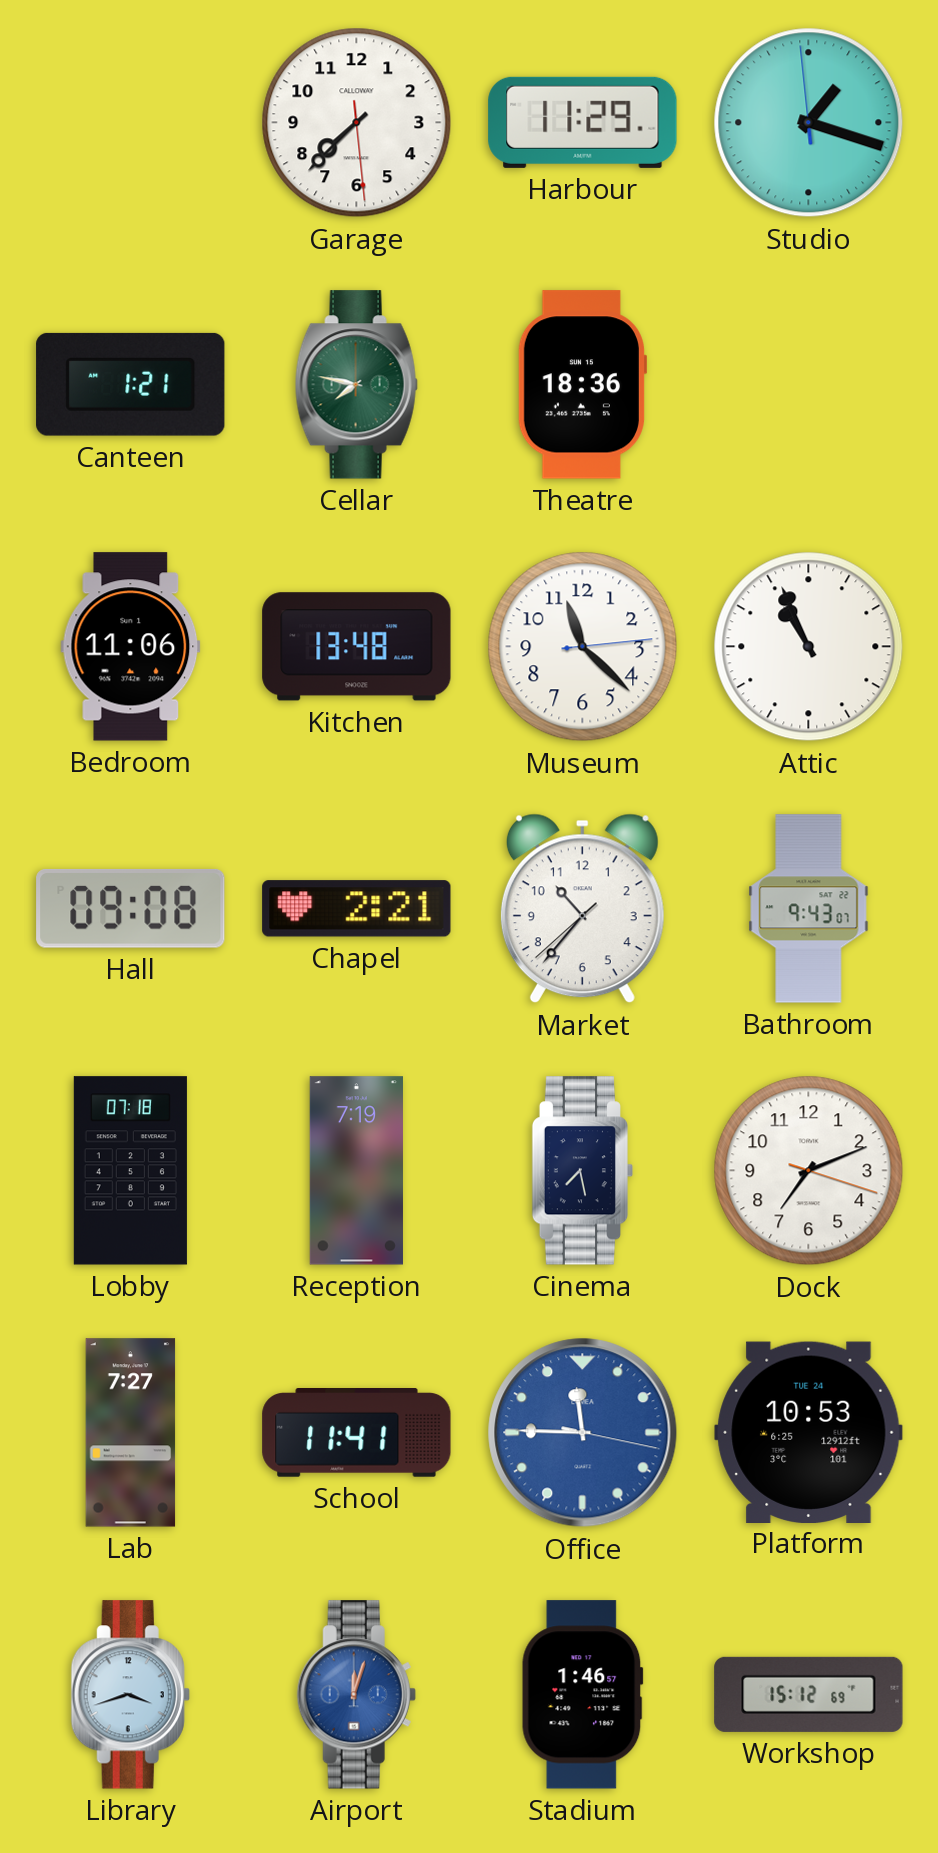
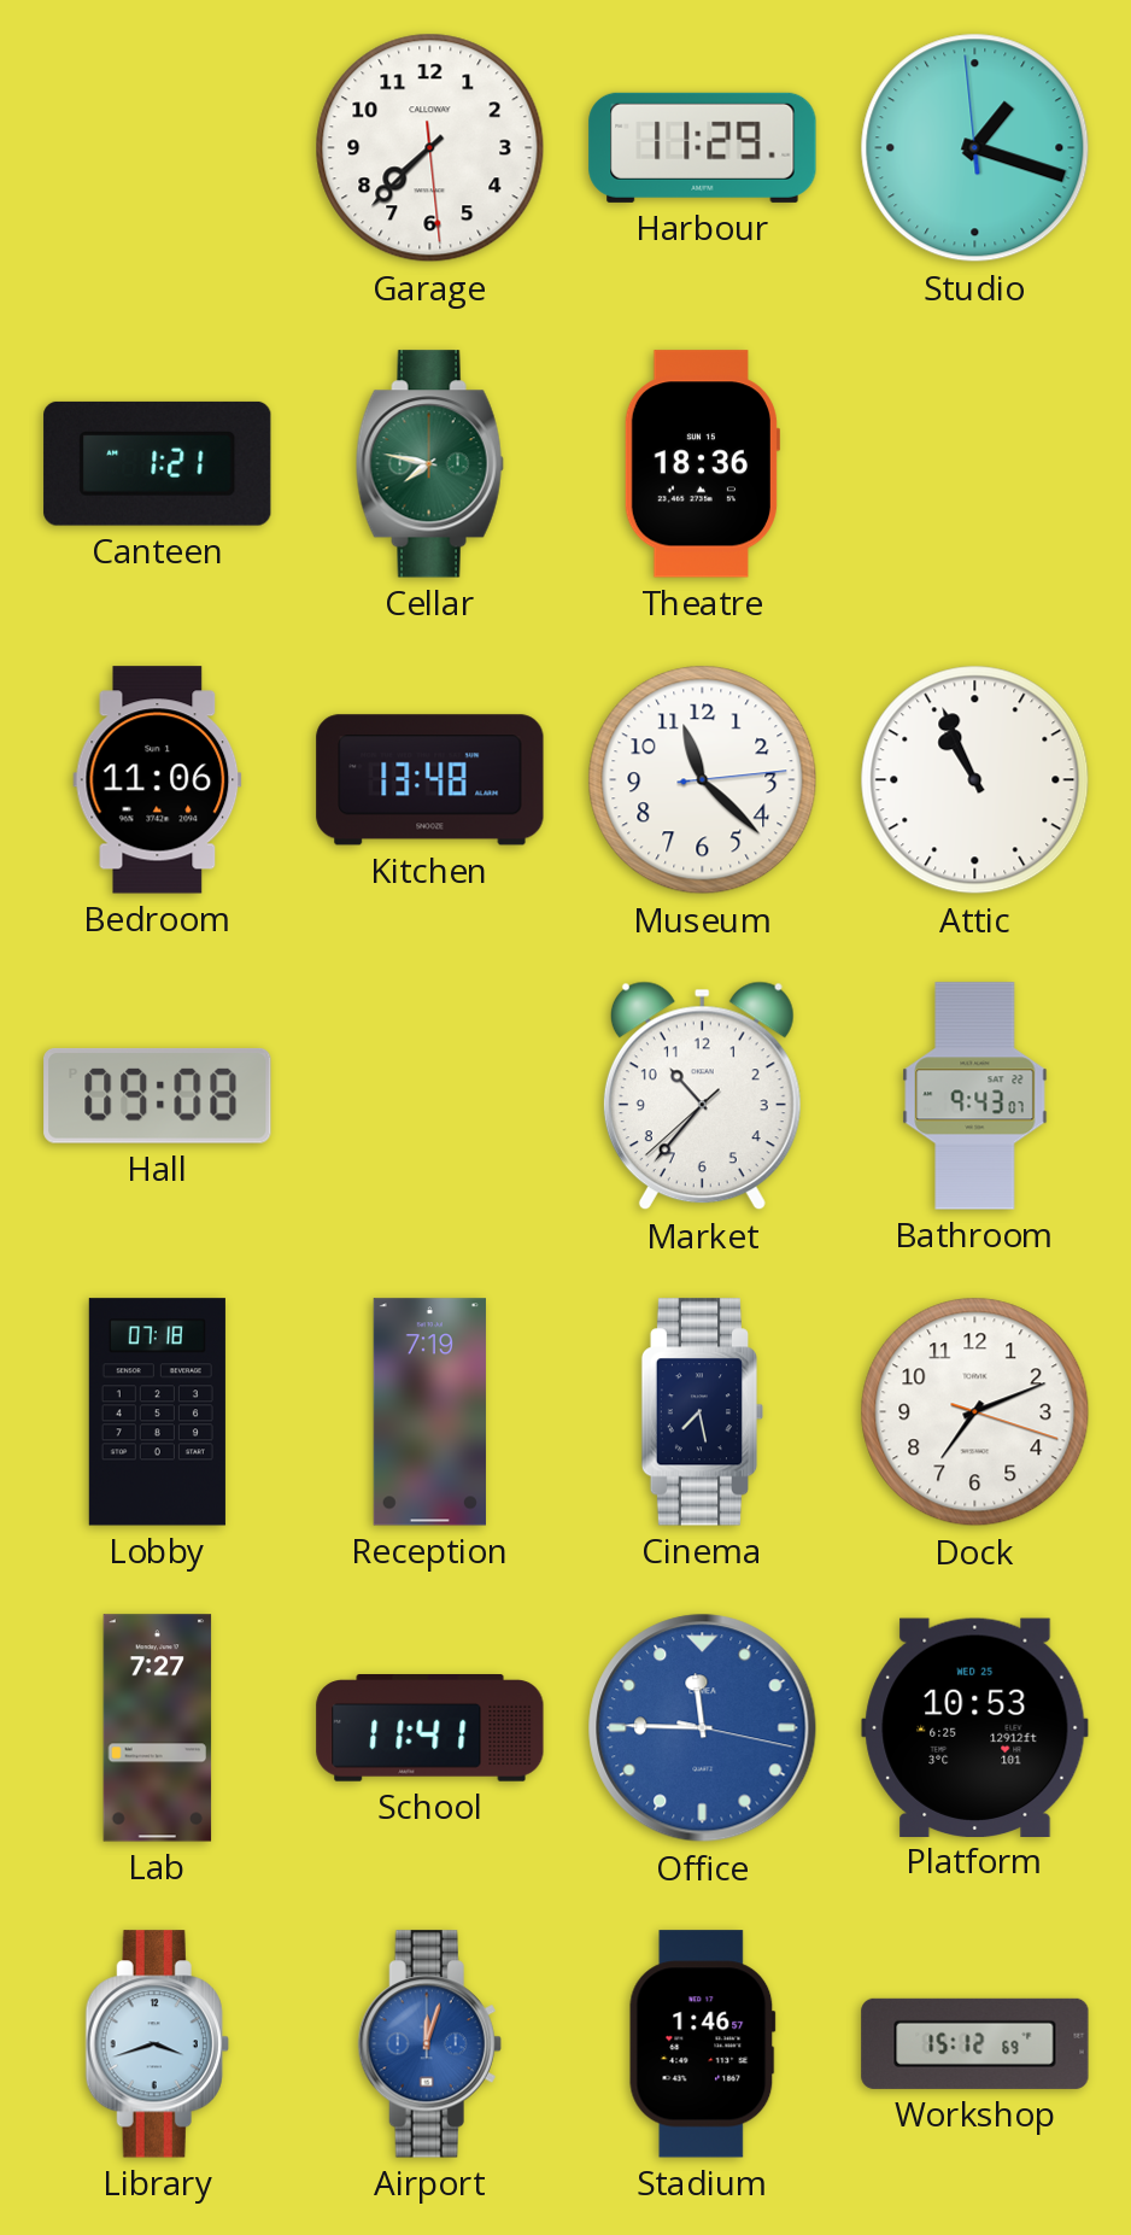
Chapel: 2:21 -> none (357, 909)
Platform date: TUE 24 -> WED 25 (975, 1727)
